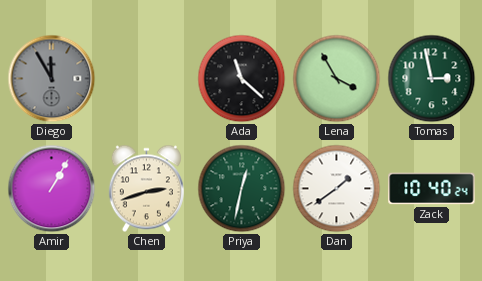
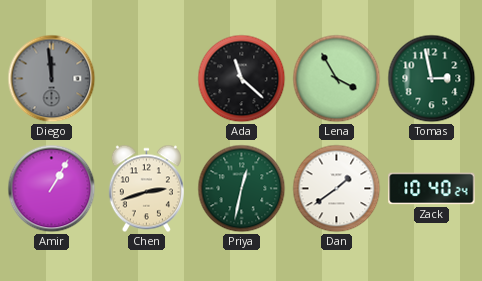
Diego: 11:55 -> 11:59 (52, 79)
